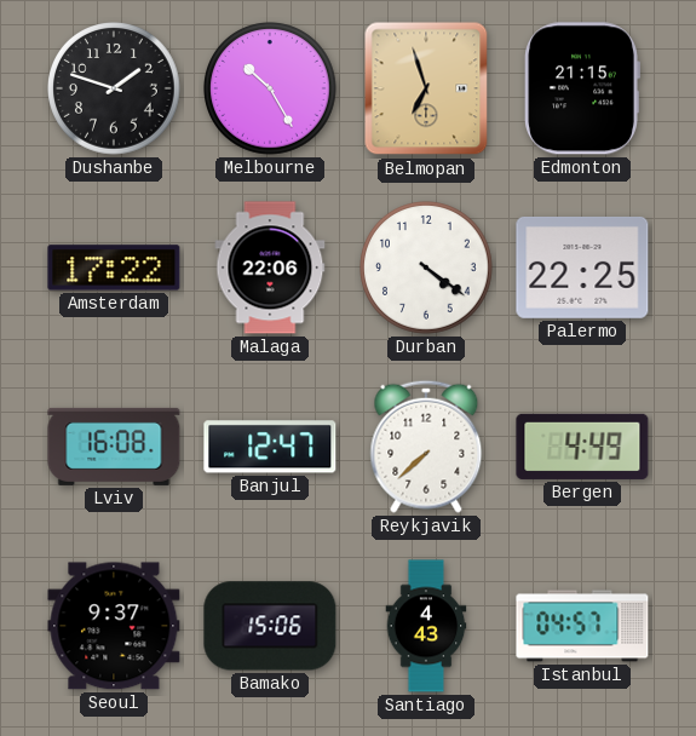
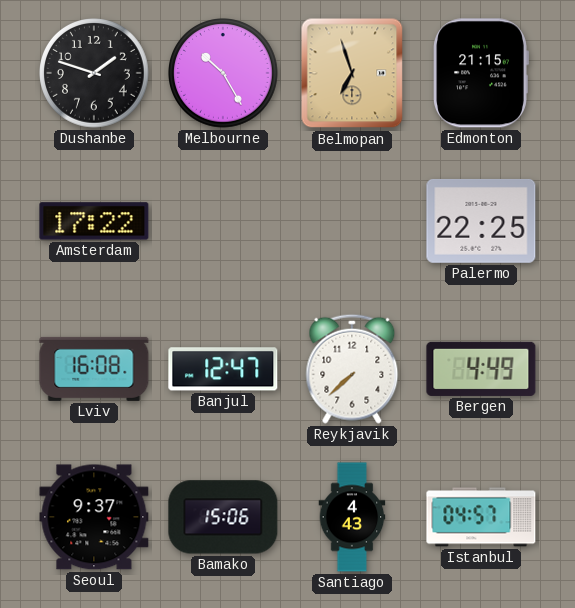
Malaga: 22:06 -> none (270, 268)
Durban: 4:21 -> none (427, 269)
